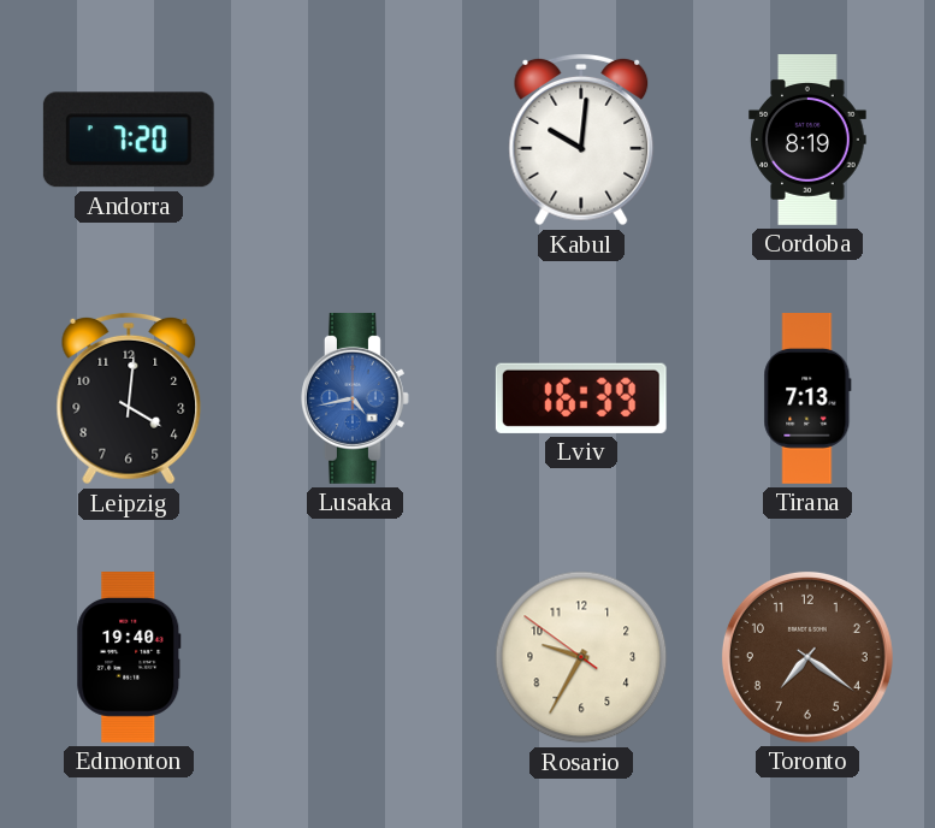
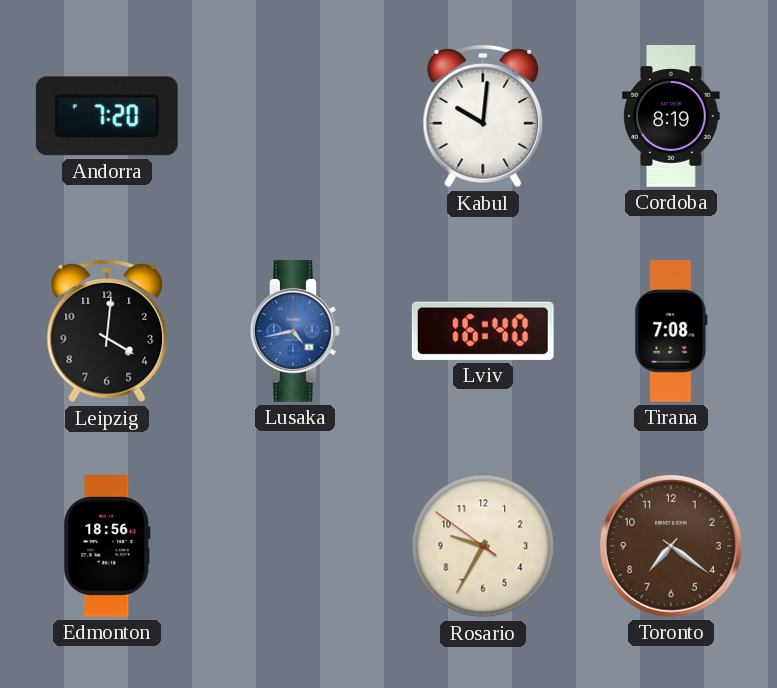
Lviv: 16:39 -> 16:40 (483, 331)
Tirana: 7:13 -> 7:08 (671, 332)
Edmonton: 19:40 -> 18:56 (107, 547)
